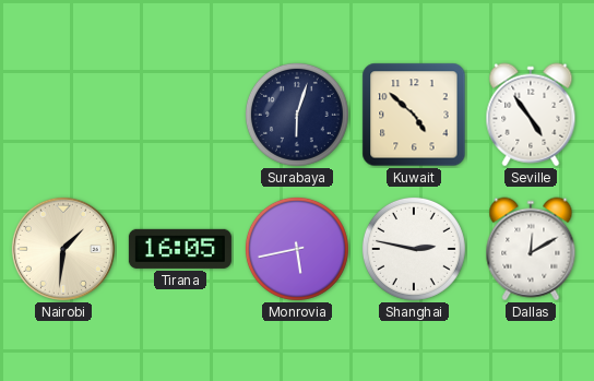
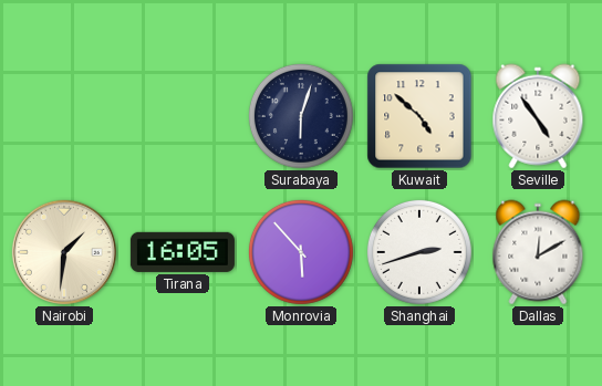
Monrovia: 5:43 -> 5:53 (301, 252)
Shanghai: 2:47 -> 2:42 (419, 252)
